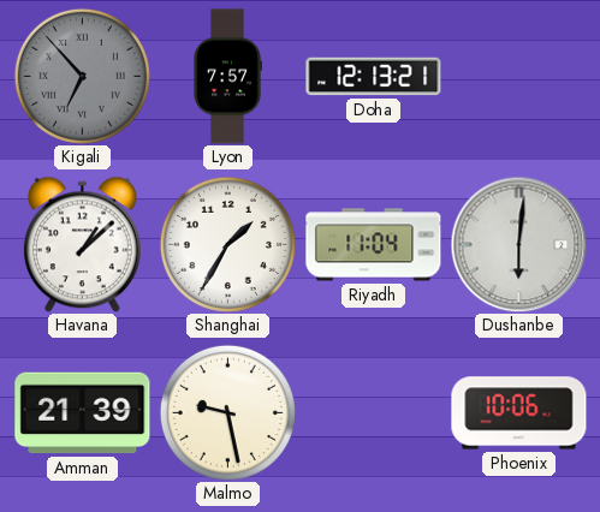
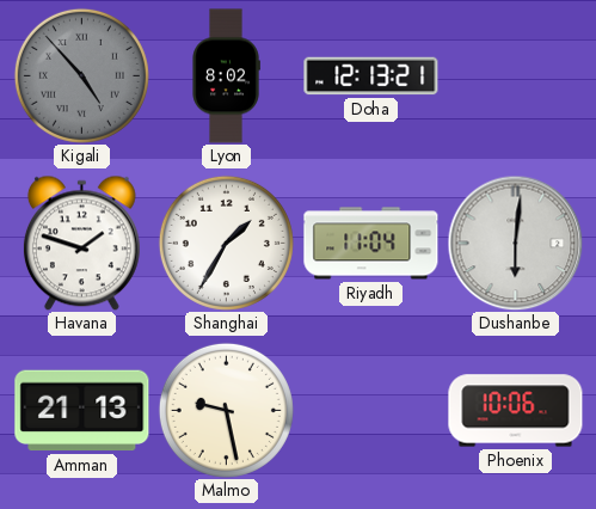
Kigali: 6:53 -> 4:53 (81, 75)
Lyon: 7:57 -> 8:02 (226, 76)
Havana: 1:08 -> 1:48 (81, 243)
Amman: 21:39 -> 21:13 (82, 411)
